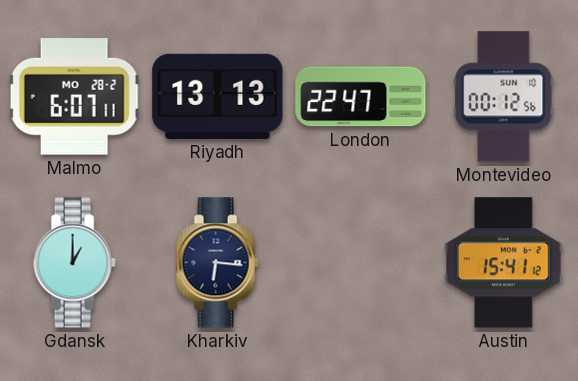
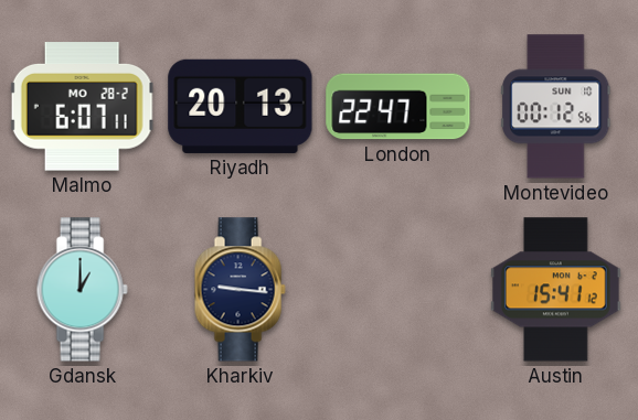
Riyadh: 13:13 -> 20:13 (241, 106)
Kharkiv: 6:16 -> 9:16 (240, 290)
